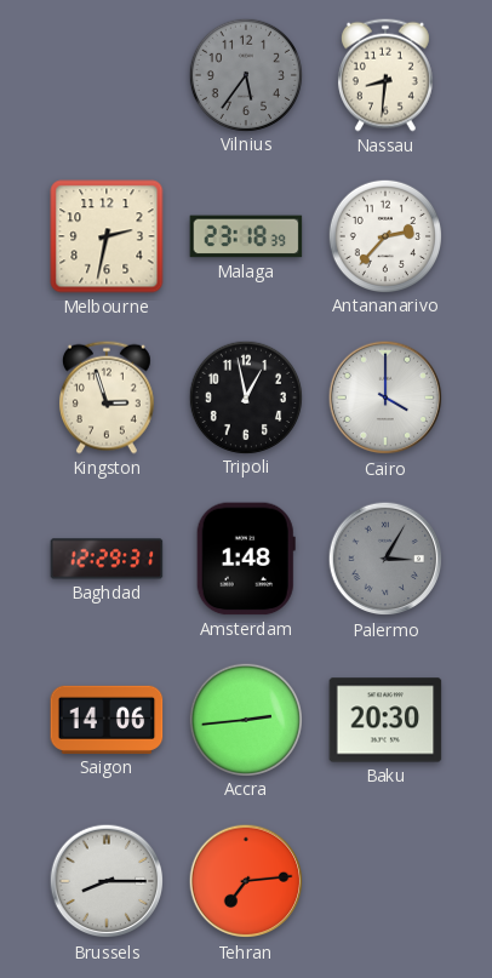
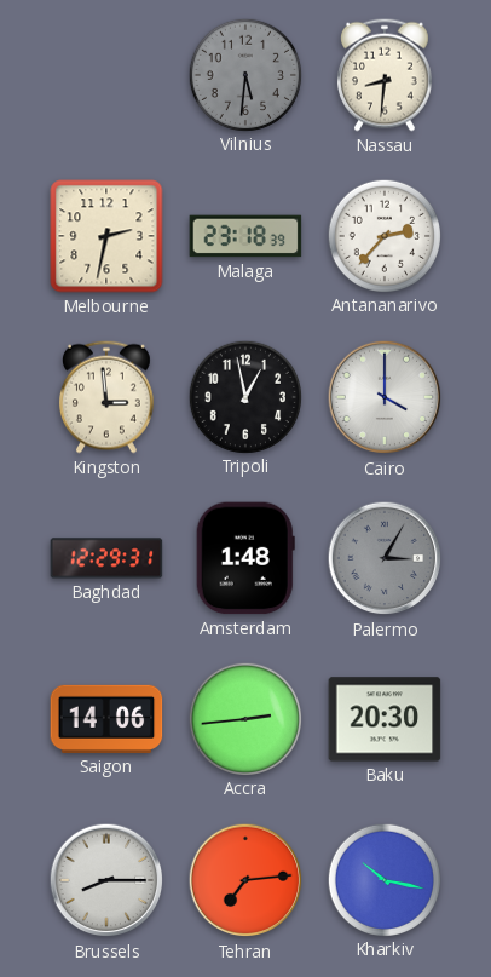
Vilnius: 5:36 -> 5:31 (244, 74)
Kingston: 2:57 -> 2:59 (106, 397)
Kharkiv: none -> 10:17 (383, 879)
